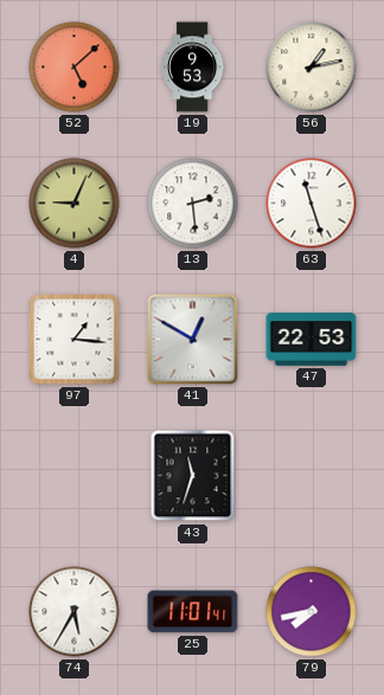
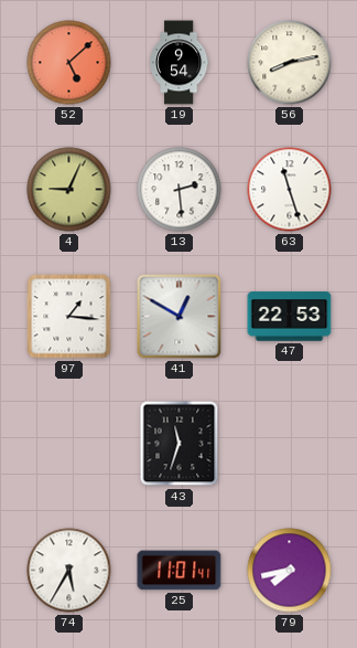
19: 9:53 -> 9:54 (180, 63)
56: 1:13 -> 8:13 (290, 63)
